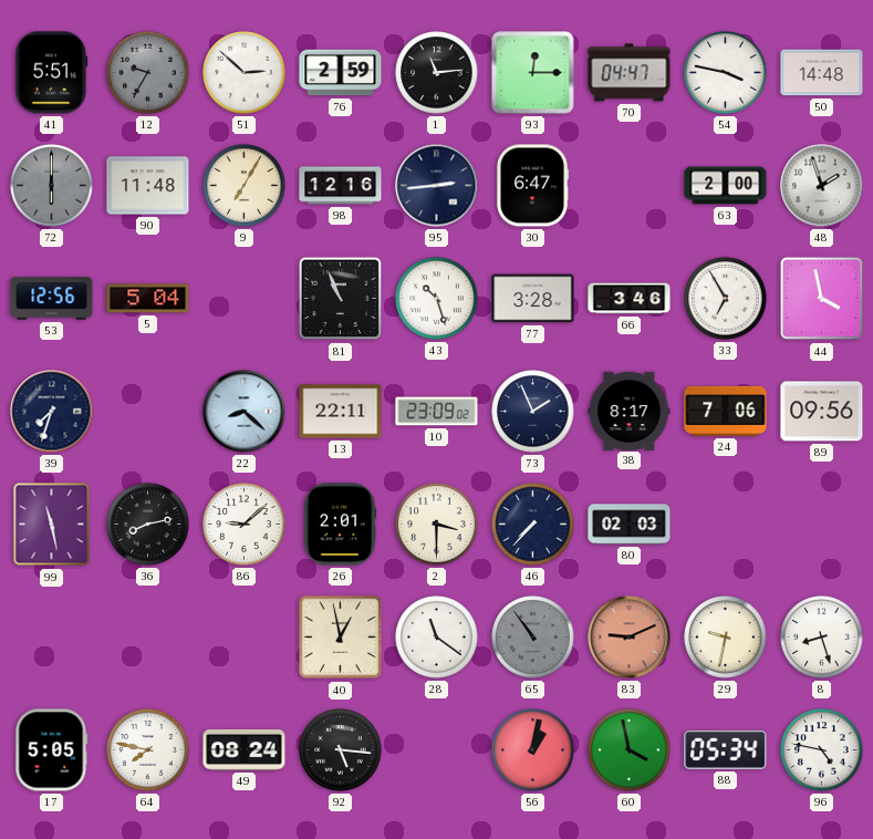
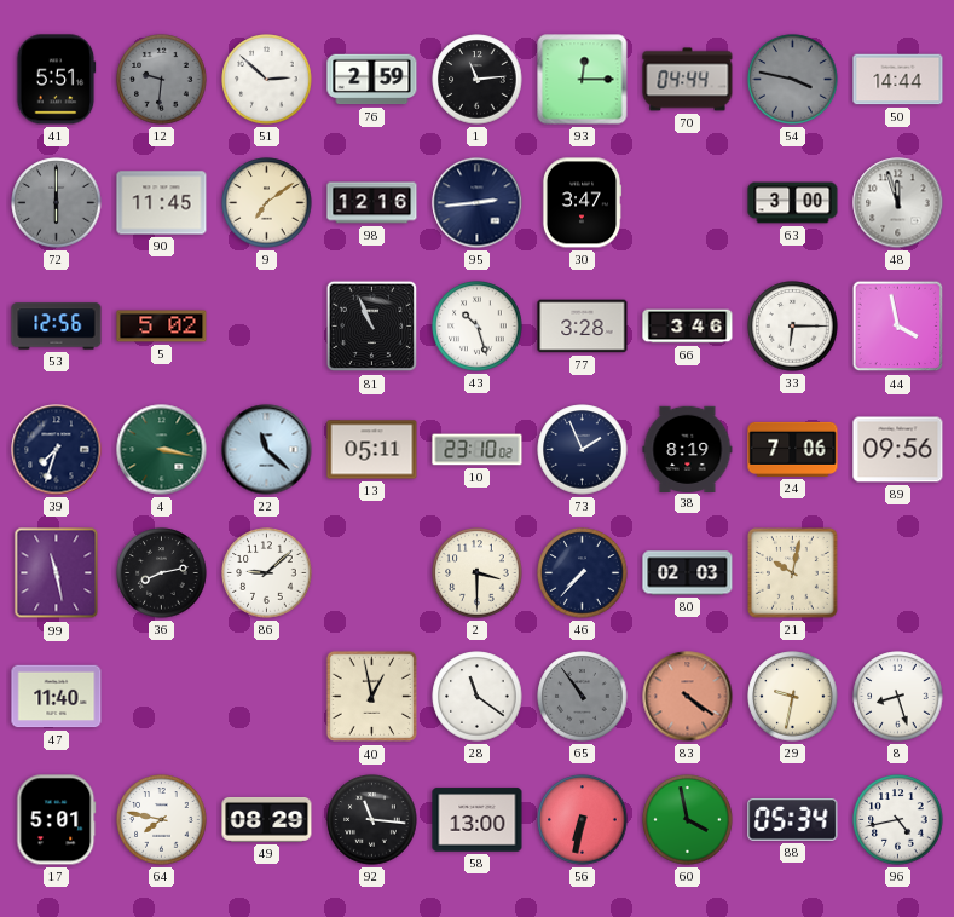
12: 9:35 -> 9:31 (162, 80)
70: 04:47 -> 04:44 (688, 80)
54 dial: white -> grey (793, 80)
50: 14:48 -> 14:44 (898, 80)
90: 11:48 -> 11:45 (162, 203)
9: 7:05 -> 7:09 (267, 203)
30: 6:47 -> 3:47 (582, 203)
63: 2:00 -> 3:00 (793, 203)
48: 1:57 -> 11:57 (898, 203)
5: 5:04 -> 5:02 (162, 327)
33: 6:55 -> 6:15 (793, 327)
4: none -> 3:17 (162, 450)
22: 8:22 -> 11:22 (267, 450)
13: 22:11 -> 05:11 (372, 450)
10: 23:09 -> 23:10 (478, 450)
38: 8:17 -> 8:19 (688, 449)
26: 2:01 -> none (340, 525)
21: none -> 10:02 (793, 573)
47: none -> 11:40 (57, 697)
83: 9:11 -> 4:21 (688, 697)
17: 5:05 -> 5:01 (57, 820)
49: 08:24 -> 08:29 (267, 819)
92: 5:16 -> 11:16 (372, 820)
58: none -> 13:00 (478, 820)
56: 1:02 -> 6:32 (583, 820)
96: 4:47 -> 4:43 (898, 820)
